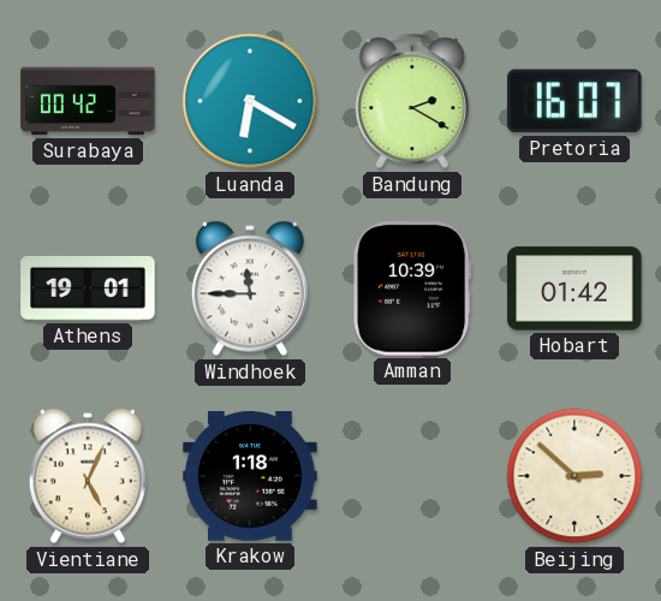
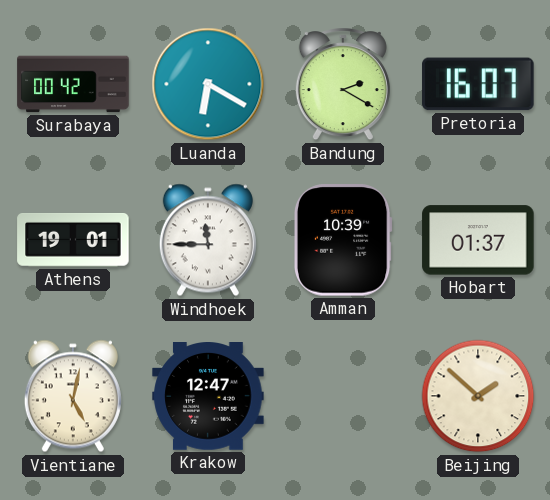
Hobart: 01:42 -> 01:37 (478, 240)
Vientiane: 5:04 -> 5:02 (73, 396)
Krakow: 1:18 -> 12:47 (208, 397)
Beijing: 2:52 -> 1:52 (478, 396)
